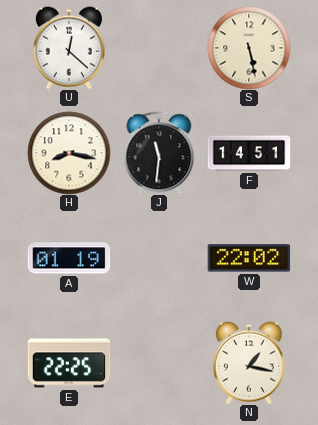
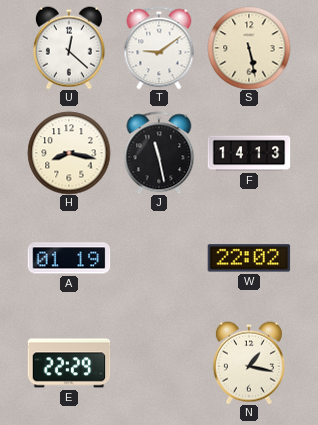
T: none -> 9:09 (159, 48)
J: 11:31 -> 11:28 (159, 153)
F: 14:51 -> 14:13 (249, 153)
E: 22:25 -> 22:29 (69, 363)
